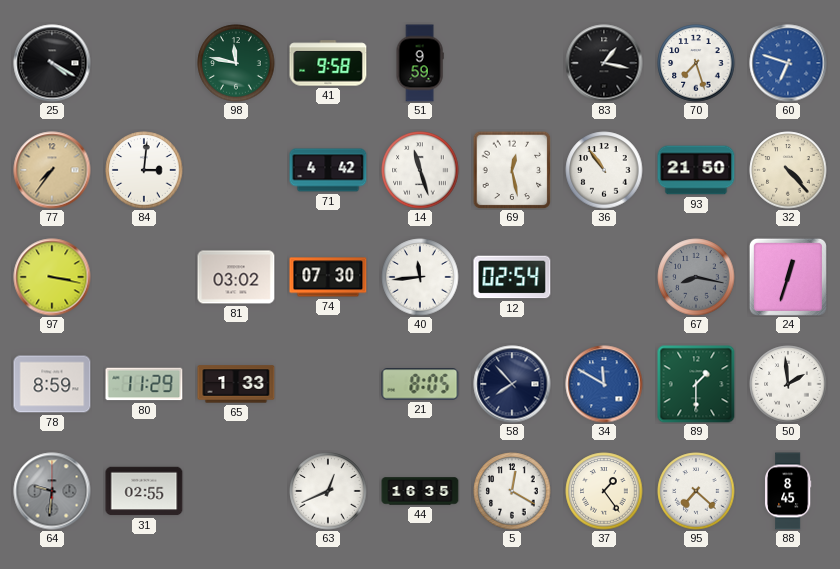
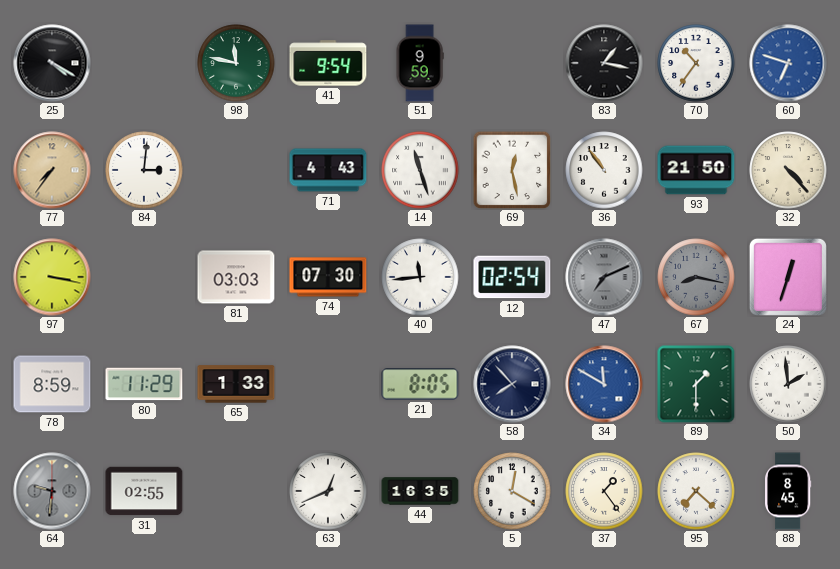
41: 9:58 -> 9:54 (328, 63)
70: 7:27 -> 10:36 (696, 63)
71: 4:42 -> 4:43 (328, 170)
81: 03:02 -> 03:03 (236, 277)
47: none -> 7:11 (604, 277)
